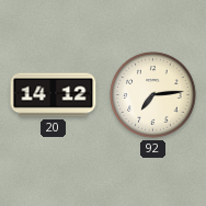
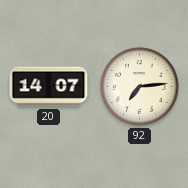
20: 14:12 -> 14:07 (49, 87)
